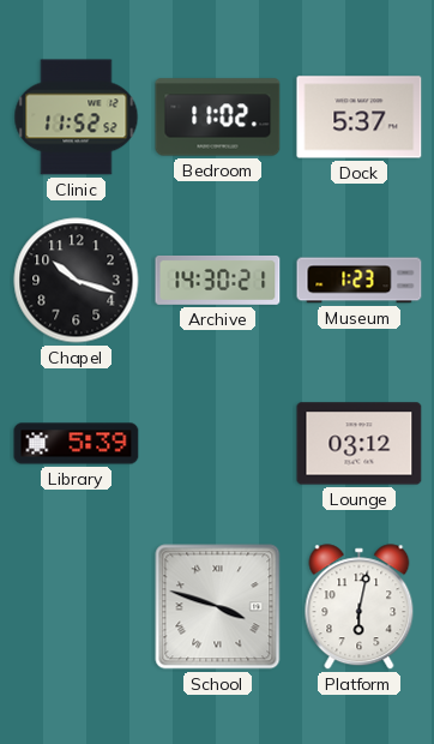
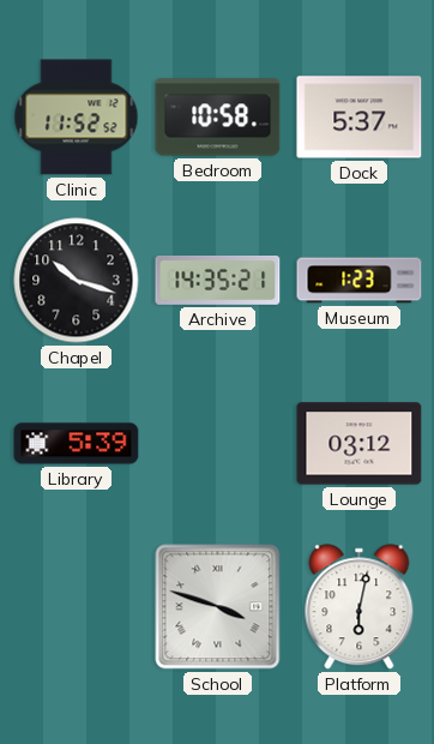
Bedroom: 11:02 -> 10:58 (218, 118)
Archive: 14:30 -> 14:35 (218, 280)
